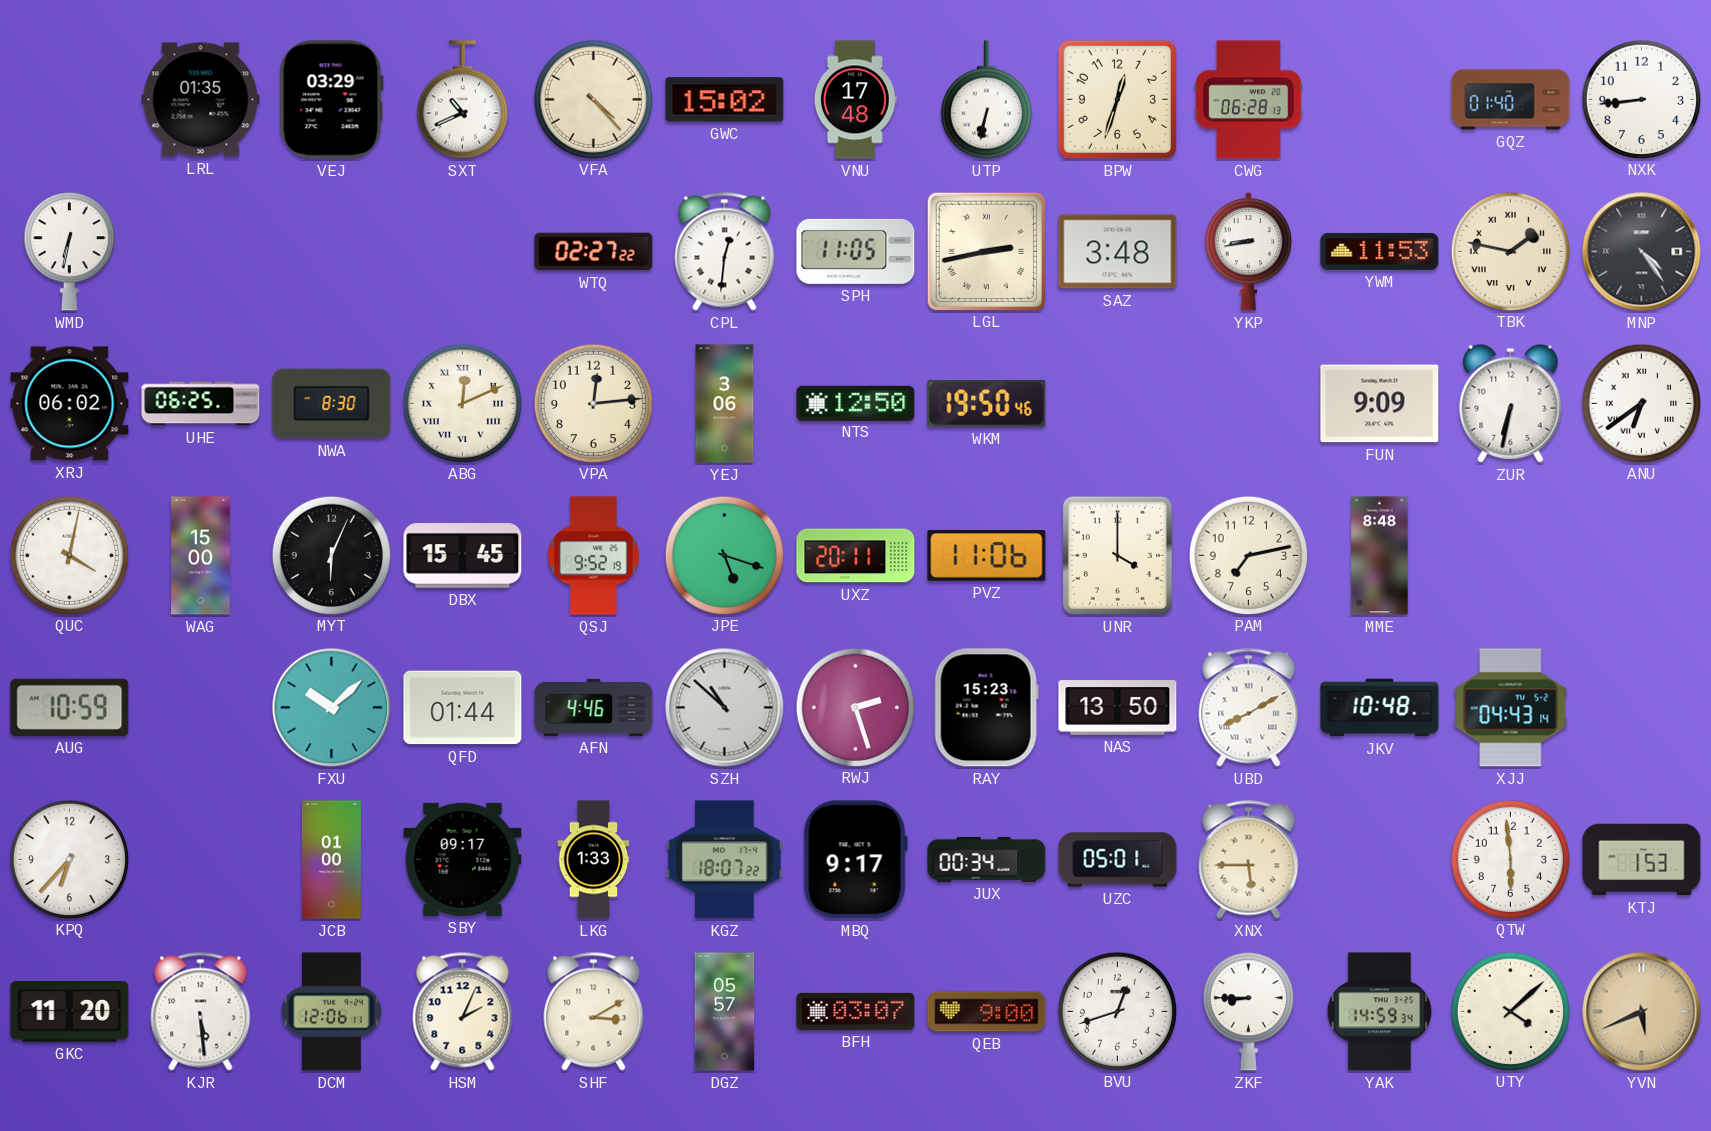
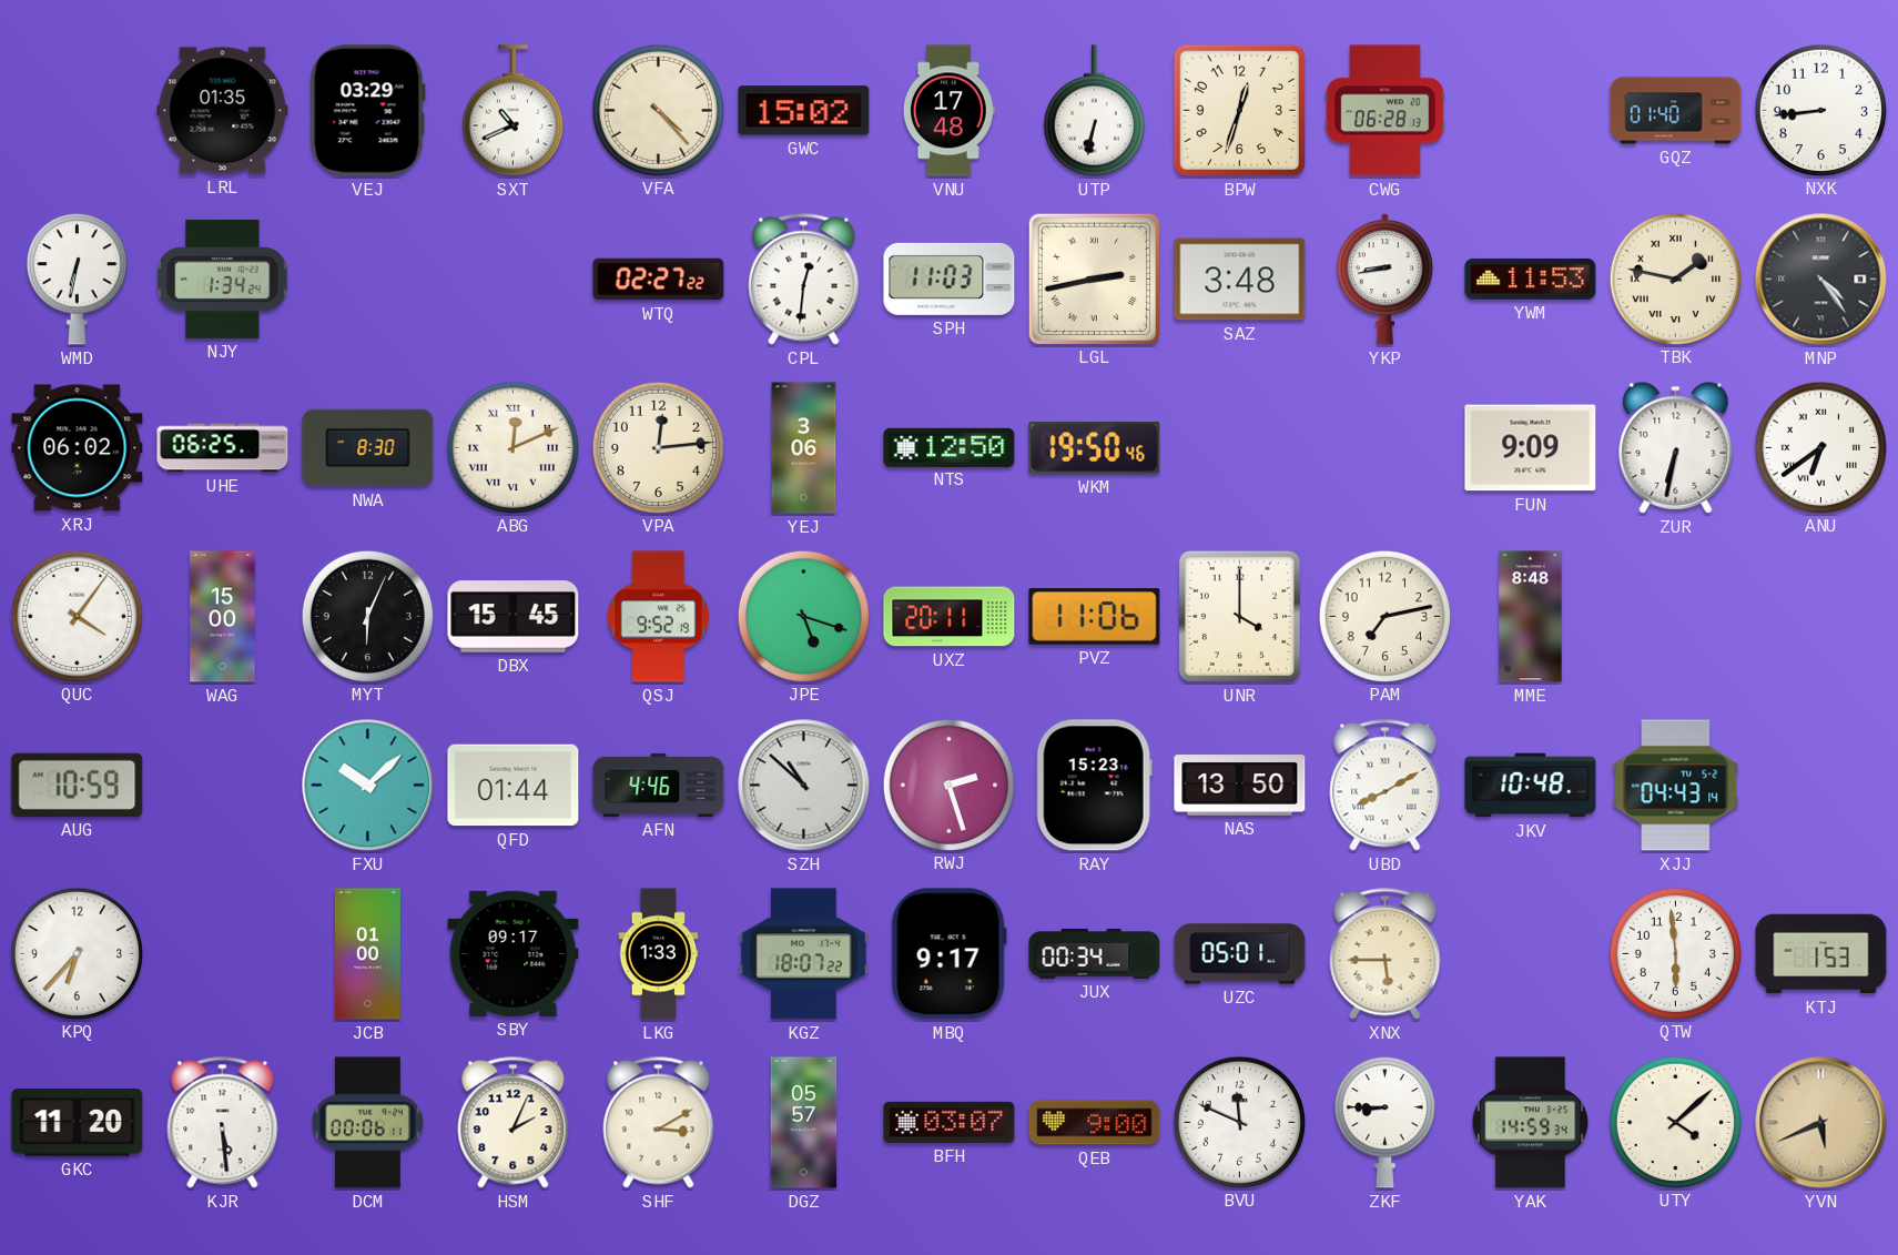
NJY: none -> 1:34 (223, 279)
SPH: 11:05 -> 11:03 (950, 279)
QUC: 4:02 -> 4:06 (77, 616)
DCM: 12:06 -> 00:06 (367, 1123)
BVU: 12:42 -> 11:49 (1239, 1122)
